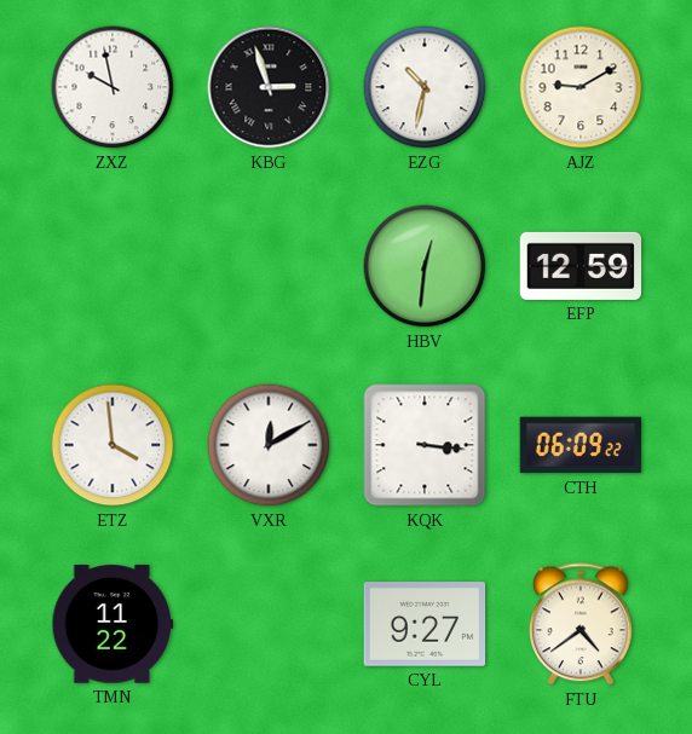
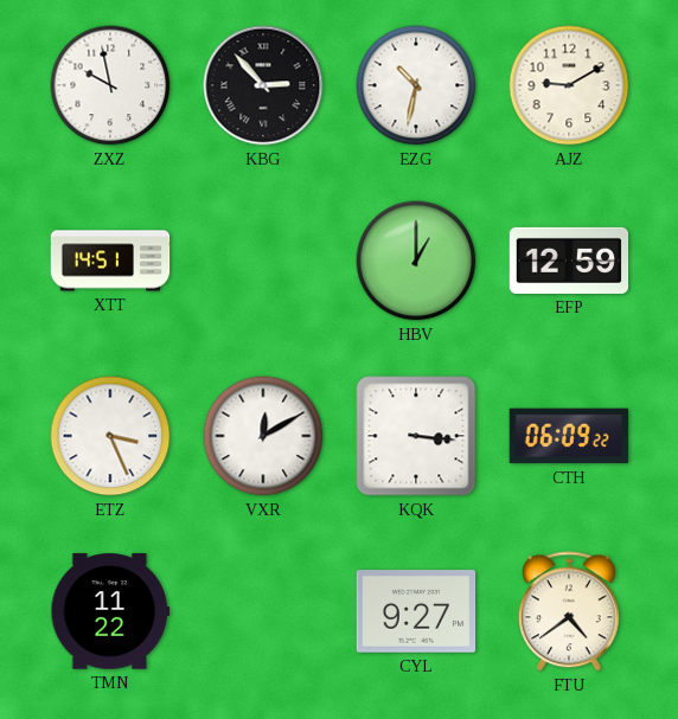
KBG: 2:57 -> 2:53 (263, 85)
XTT: none -> 14:51 (110, 261)
HBV: 12:31 -> 1:00 (416, 261)
ETZ: 3:59 -> 3:26 (110, 436)
